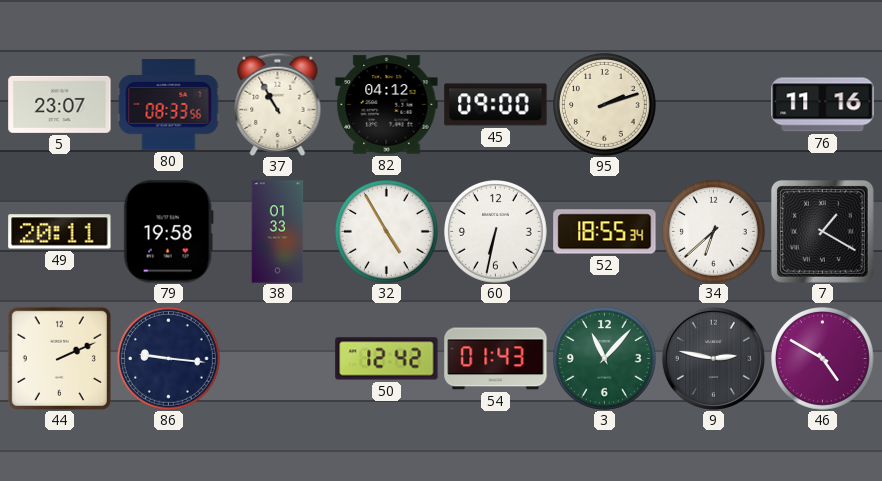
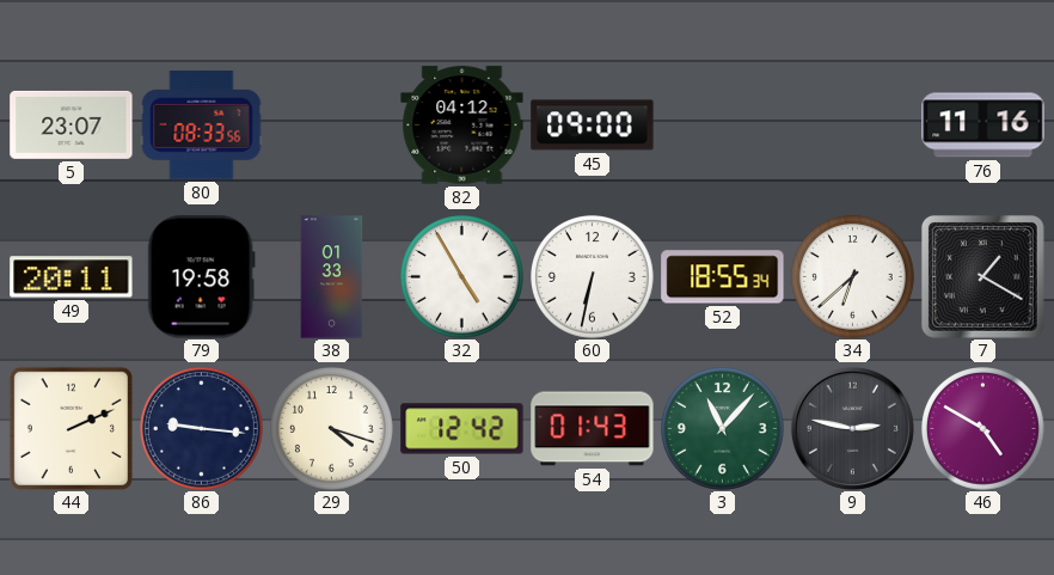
37: 10:55 -> none (278, 104)
95: 2:12 -> none (605, 105)
29: none -> 4:18 (332, 429)
